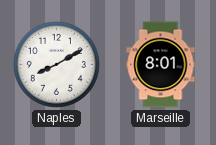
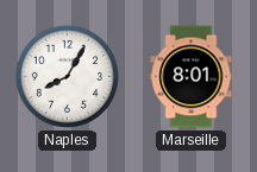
Naples: 8:10 -> 8:05 (67, 76)
